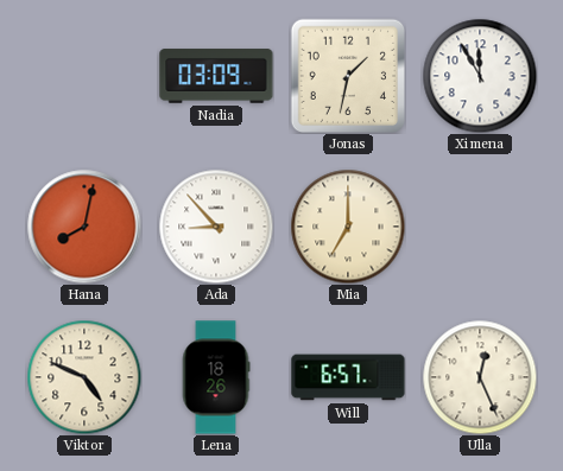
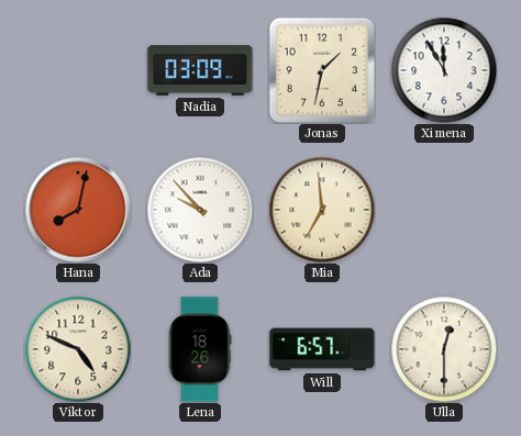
Ada: 8:53 -> 9:53 (200, 210)
Mia: 7:00 -> 6:59 (322, 210)
Ulla: 12:26 -> 12:30 (444, 349)
